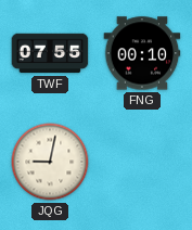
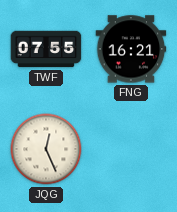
FNG: 00:10 -> 16:21 (131, 49)
JQG: 9:02 -> 12:26 (46, 149)
